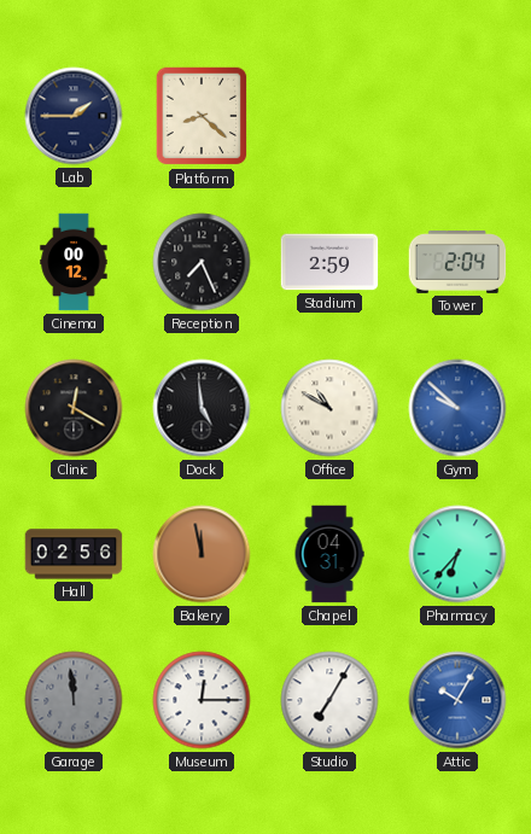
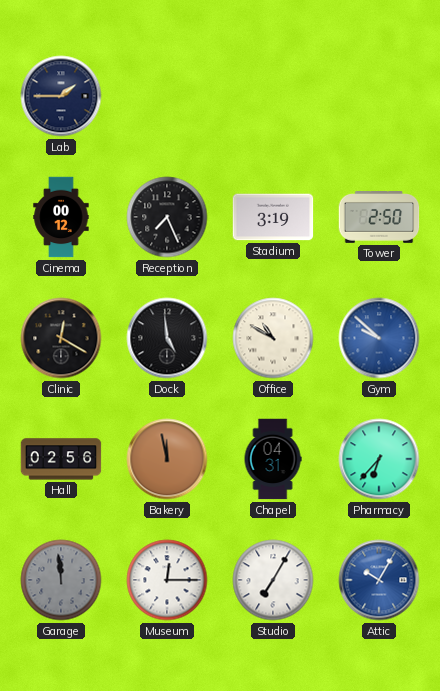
Platform: 8:22 -> none (202, 116)
Stadium: 2:59 -> 3:19 (273, 217)
Tower: 2:04 -> 2:50 (379, 218)
